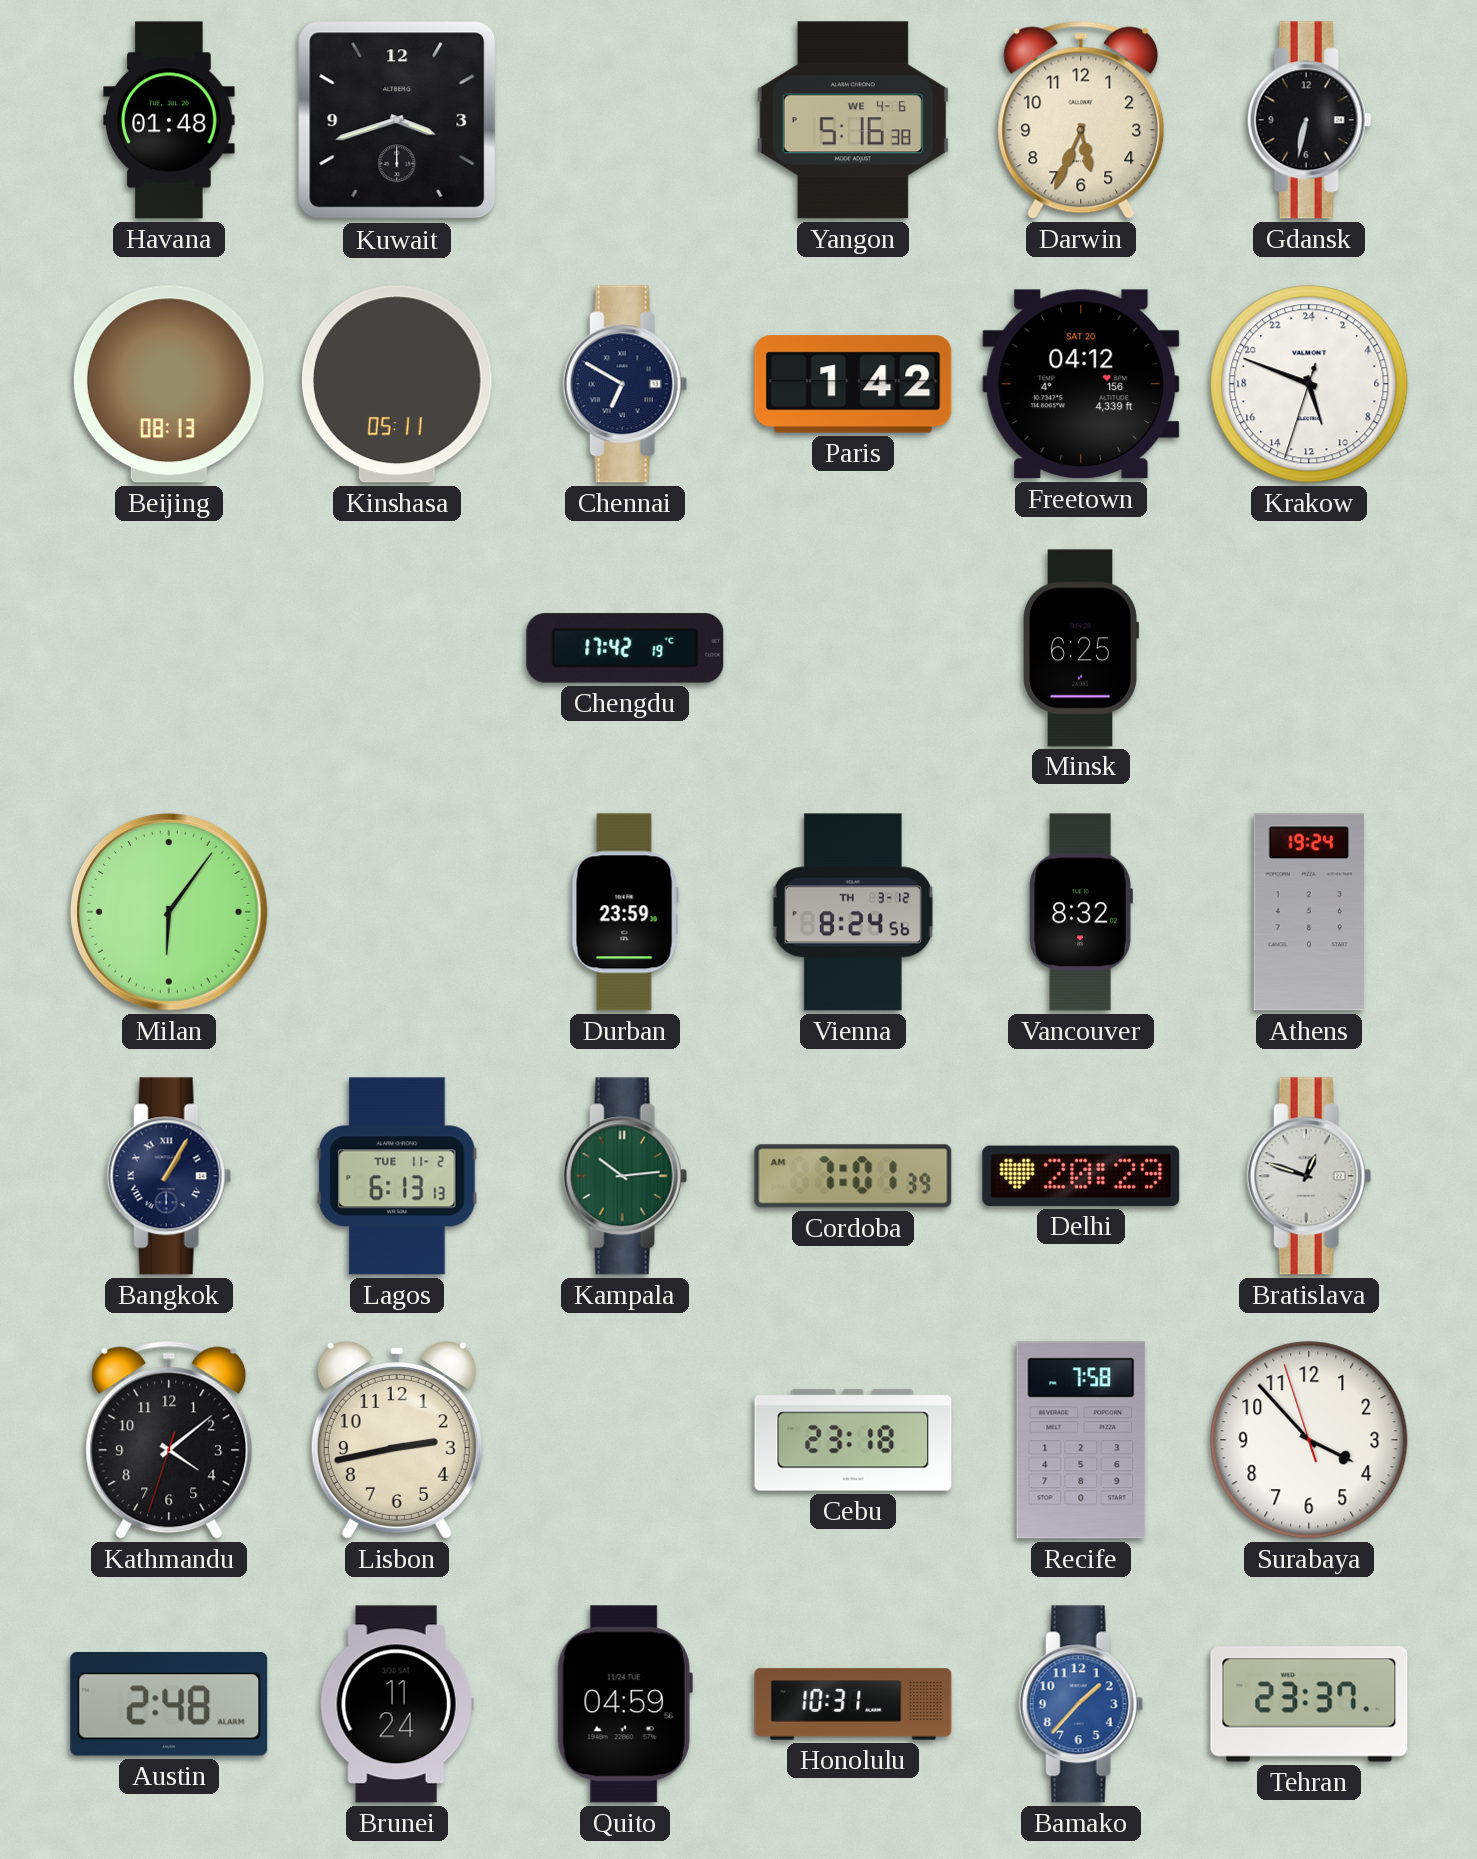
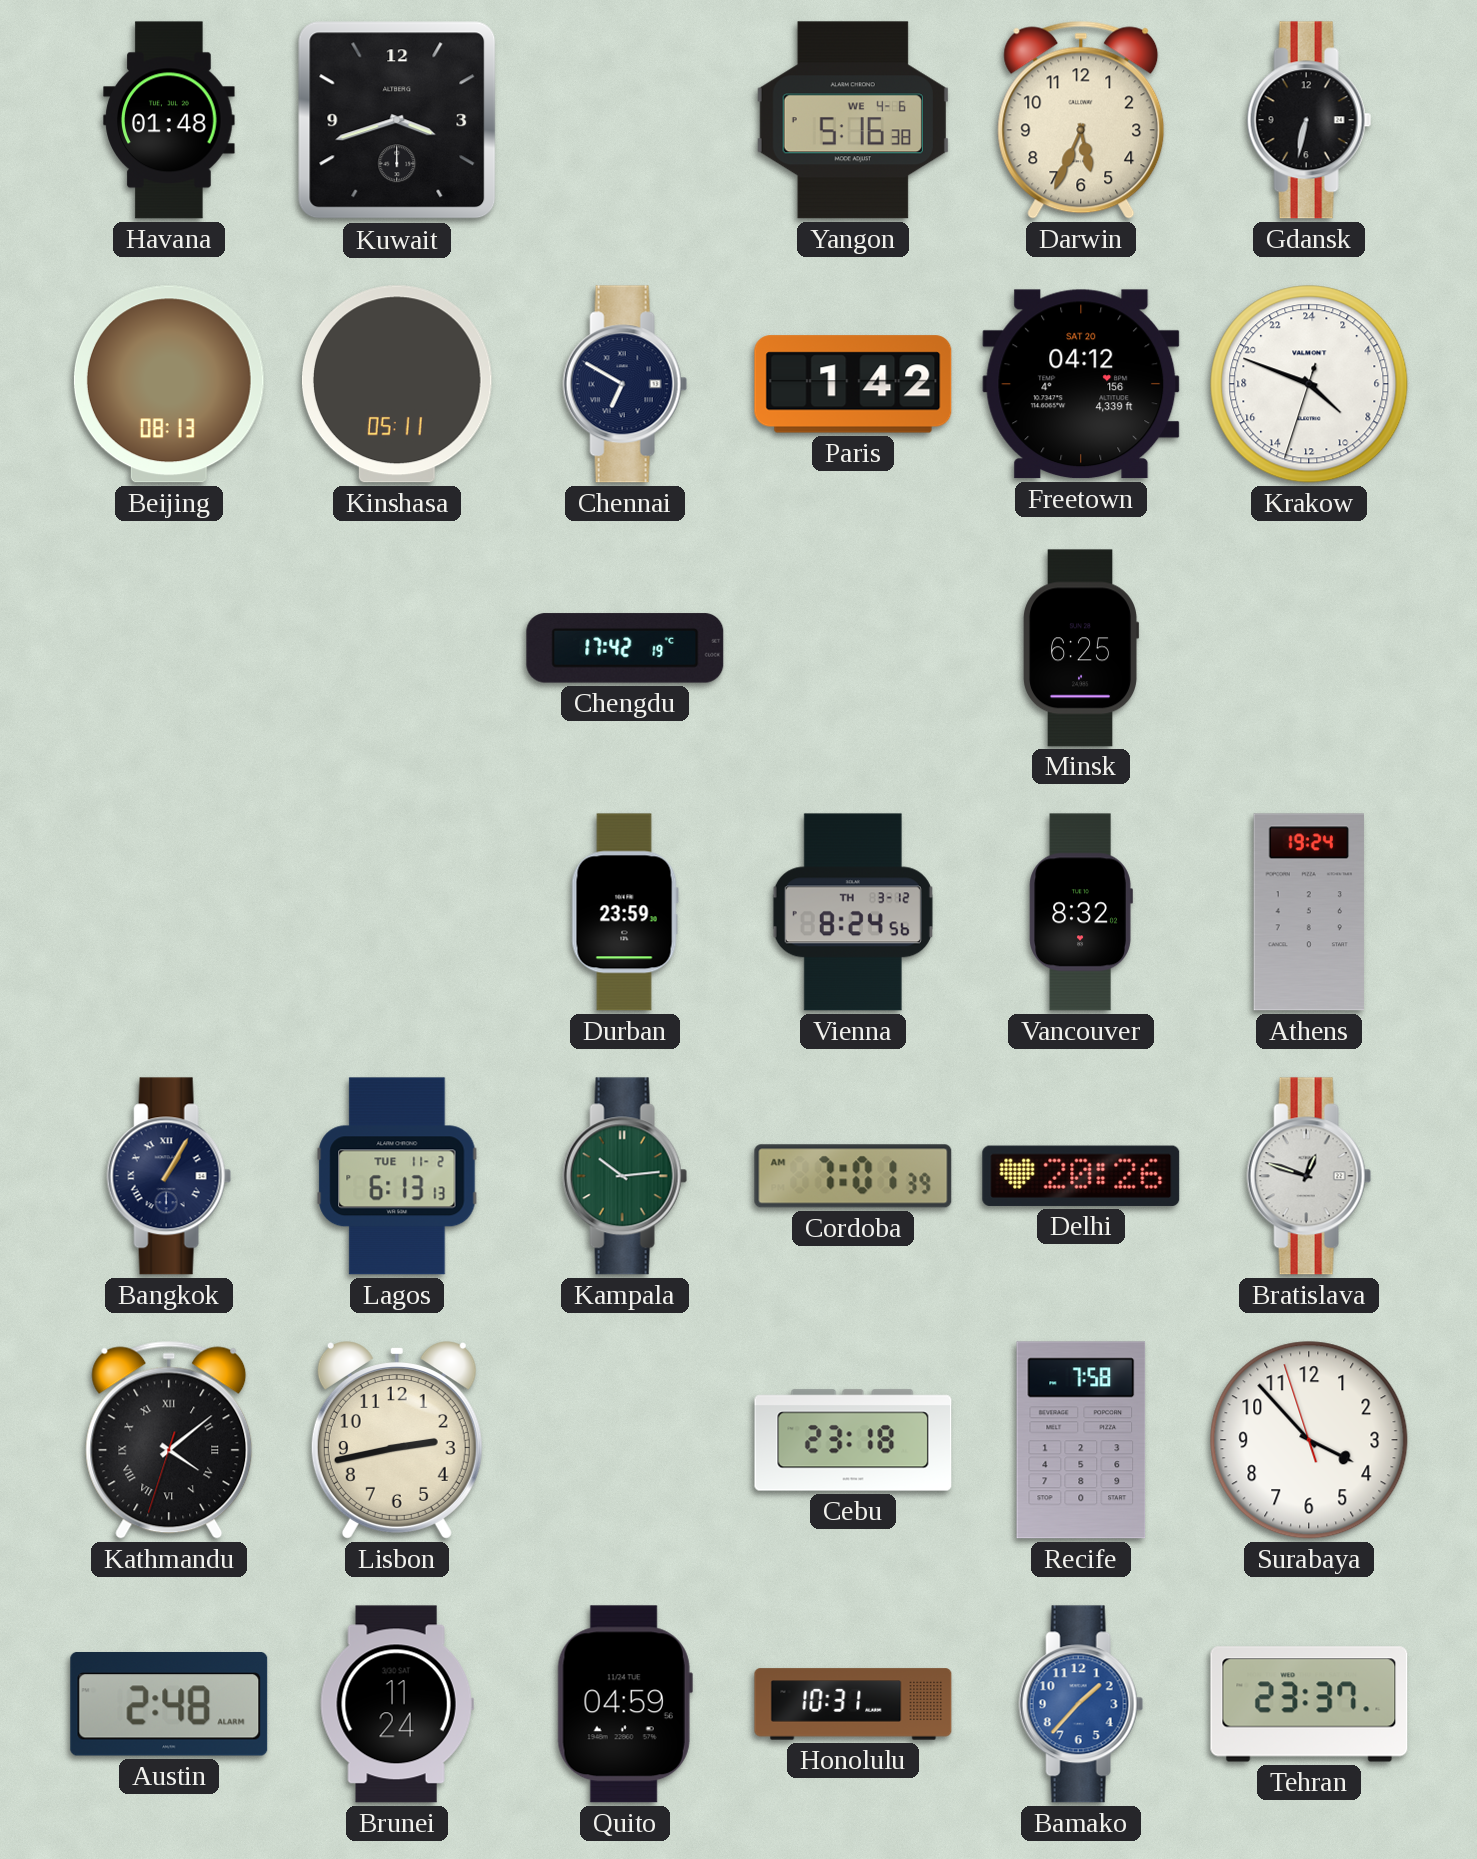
Krakow: 10:48 -> 8:48 (1309, 384)
Milan: 6:06 -> none (170, 913)
Delhi: 20:29 -> 20:26 (1081, 1176)
Kathmandu numerals: Arabic -> Roman (169, 1440)
